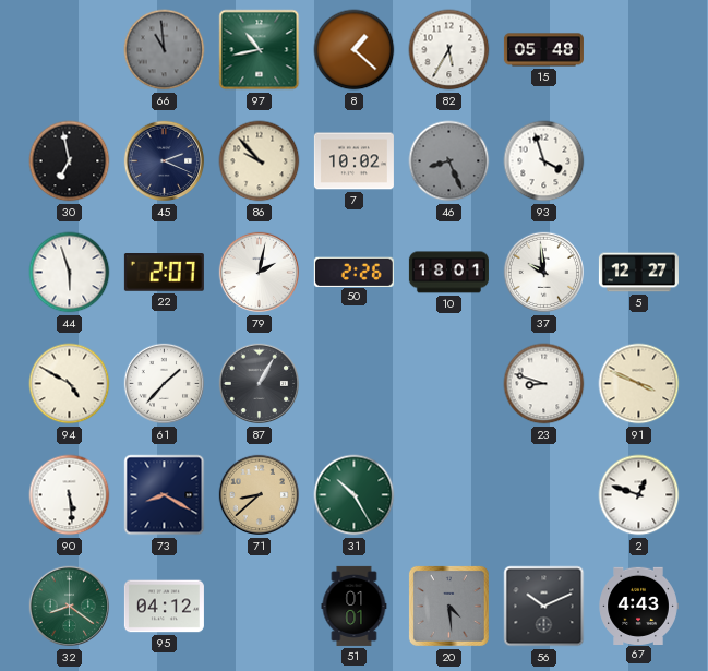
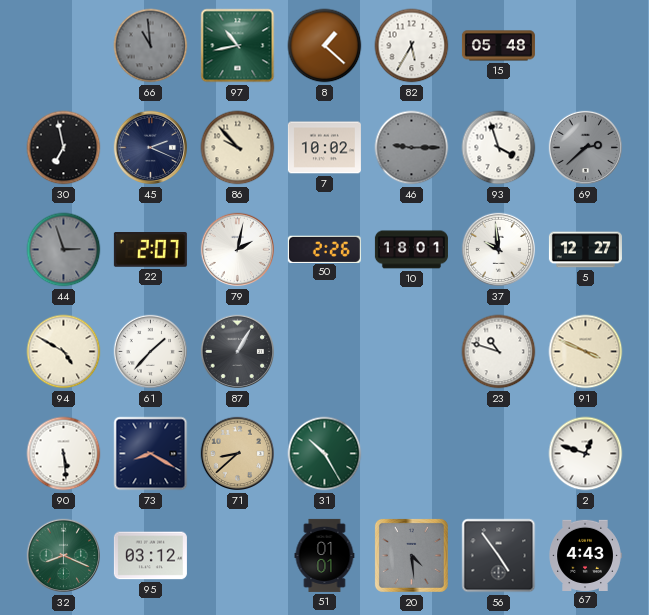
46: 8:26 -> 9:15 (412, 148)
69: none -> 2:38 (586, 148)
44: 5:57 -> 2:57 (64, 250)
44 dial: white -> grey (64, 250)
23: 8:48 -> 10:48 (499, 352)
32: 8:21 -> 8:19 (64, 556)
95: 04:12 -> 03:12 (150, 556)
56: 10:11 -> 4:54 (499, 556)
